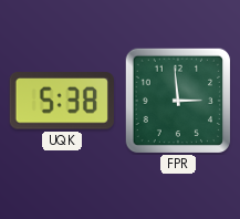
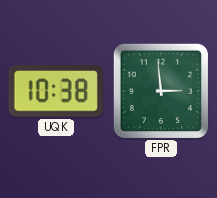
UQK: 5:38 -> 10:38 (56, 91)
